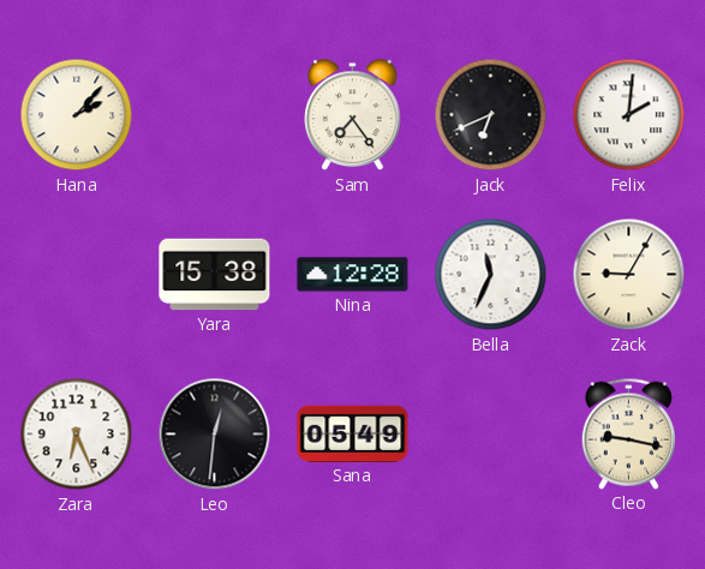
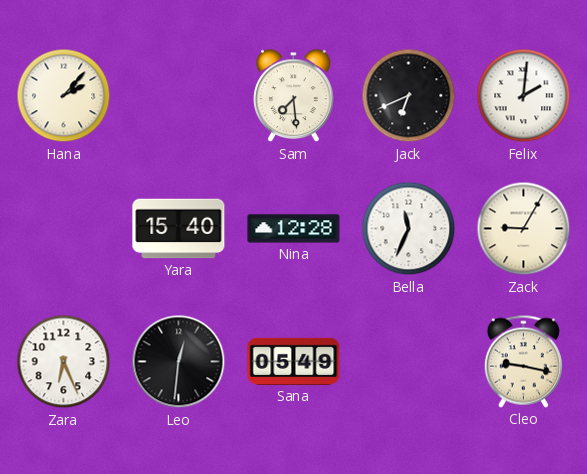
Sam: 7:24 -> 7:29 (294, 96)
Yara: 15:38 -> 15:40 (179, 229)
